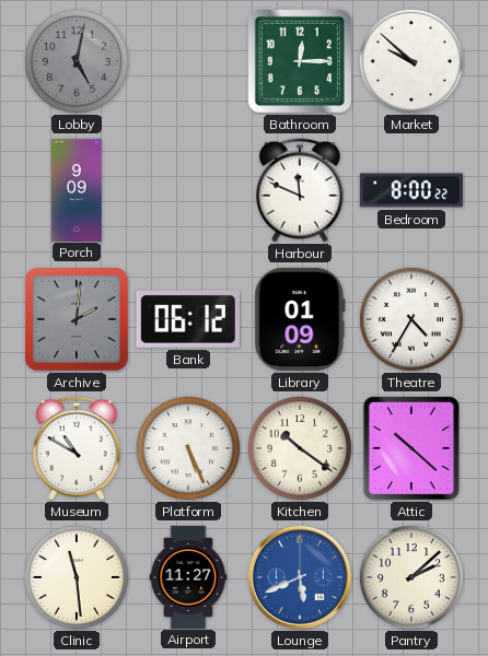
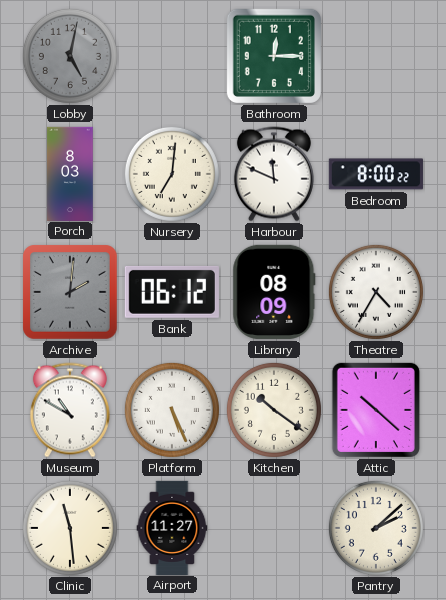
Market: 9:52 -> none (411, 61)
Porch: 9:09 -> 8:03 (70, 173)
Nursery: none -> 7:01 (172, 174)
Library: 01:09 -> 08:09 (274, 292)
Lounge: 5:41 -> none (300, 577)
